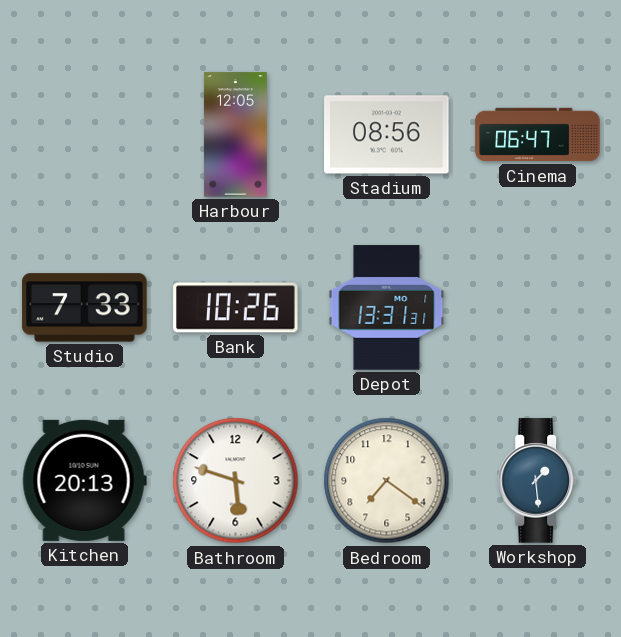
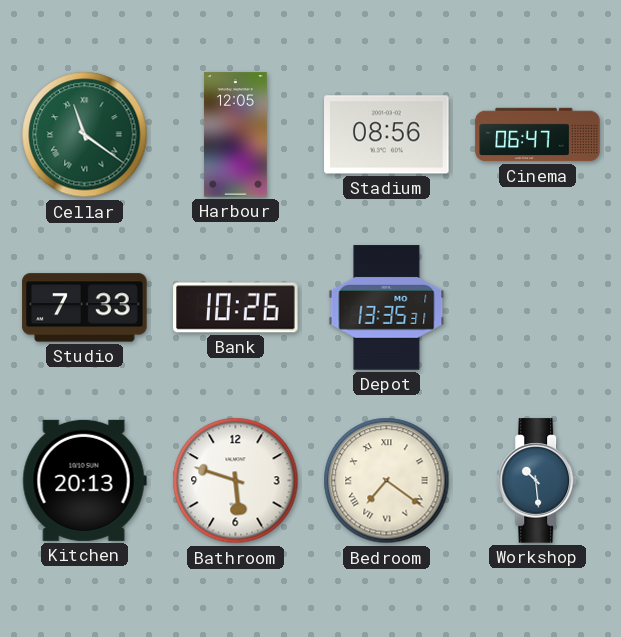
Cellar: none -> 11:21 (85, 135)
Depot: 13:31 -> 13:35 (387, 308)
Bedroom numerals: Arabic -> Roman (387, 481)
Workshop: 1:29 -> 10:29 (538, 481)
